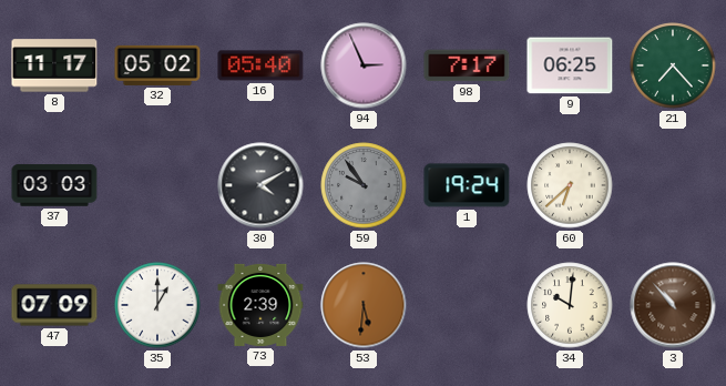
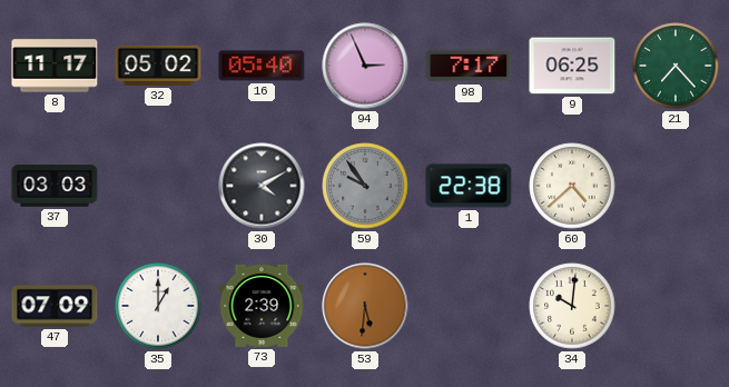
1: 19:24 -> 22:38 (469, 186)
60: 6:38 -> 4:38 (572, 186)
3: 10:53 -> none (673, 305)
